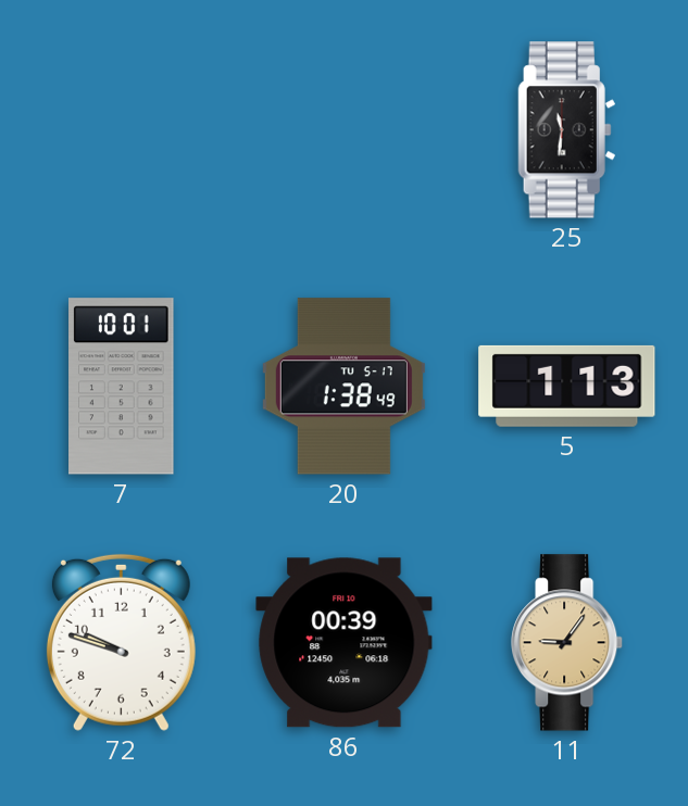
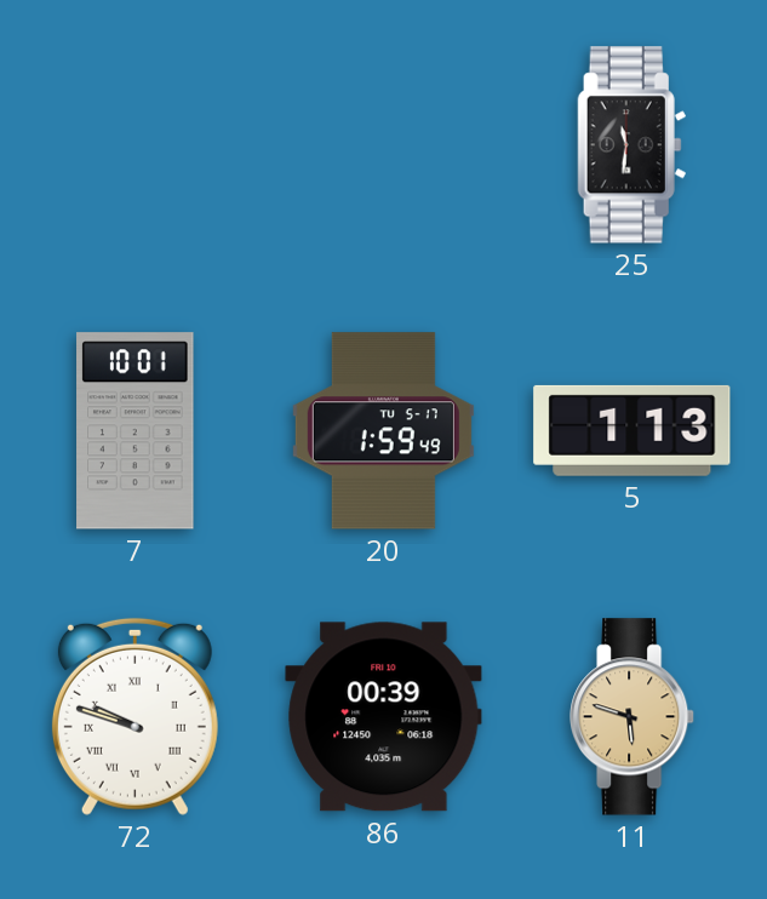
20: 1:38 -> 1:59 (383, 431)
72 numerals: Arabic -> Roman (134, 716)
11: 9:06 -> 5:48 (633, 717)
